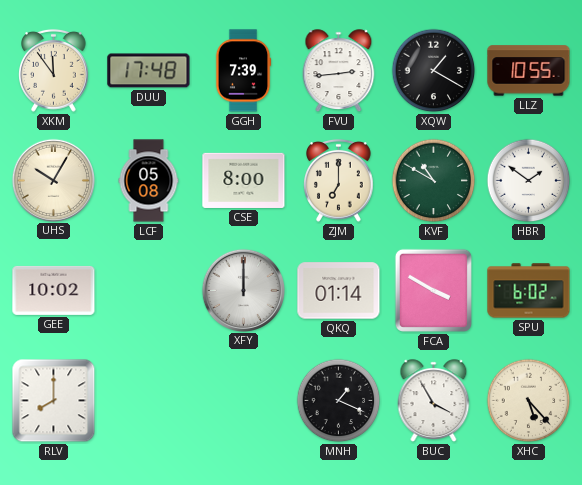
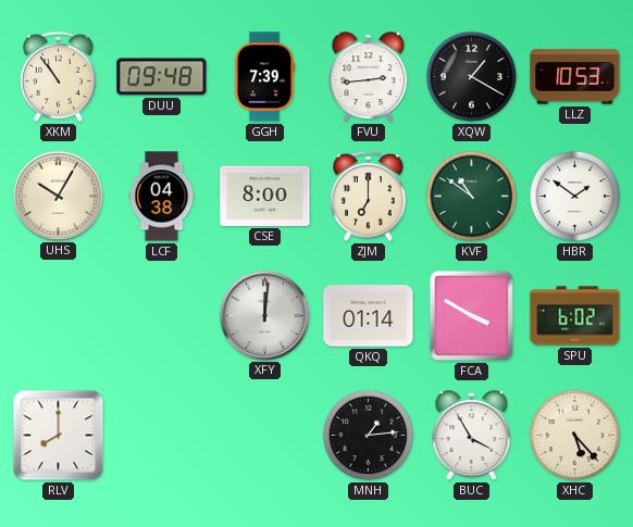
XKM: 11:54 -> 10:54 (59, 76)
DUU: 17:48 -> 09:48 (162, 77)
LLZ: 10:55 -> 10:53 (575, 77)
LCF: 05:08 -> 04:38 (162, 197)
KVF: 10:50 -> 10:51 (472, 197)
GEE: 10:02 -> none (54, 290)
XFY: 12:00 -> 12:01 (264, 315)
MNH: 1:19 -> 1:14 (369, 436)
